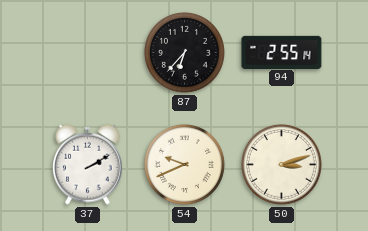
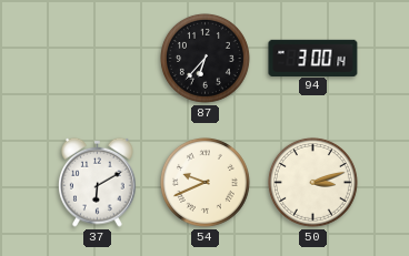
94: 2:55 -> 3:00 (313, 58)
37: 2:10 -> 6:10 (98, 182)
